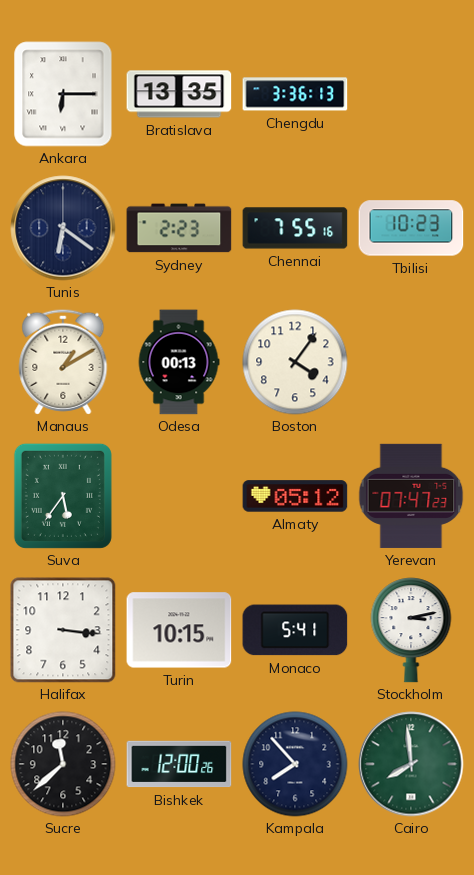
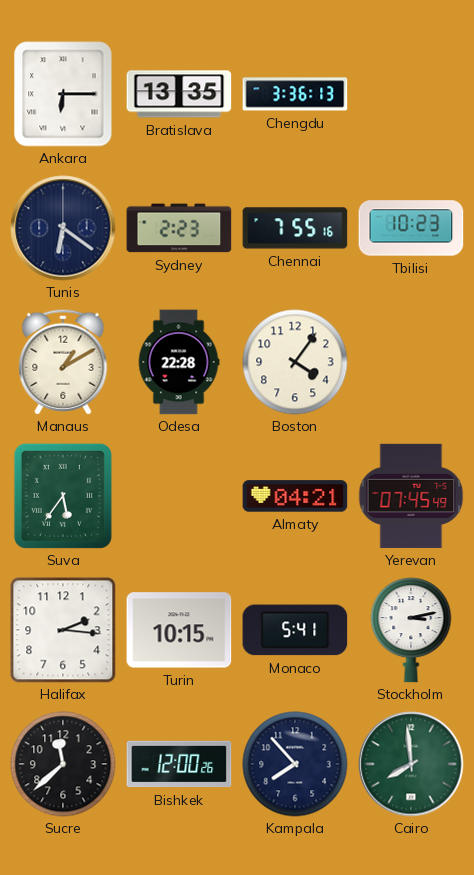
Odesa: 00:13 -> 22:28 (179, 362)
Almaty: 05:12 -> 04:21 (295, 496)
Yerevan: 07:47 -> 07:45 (411, 496)
Halifax: 3:16 -> 2:16 (63, 630)
